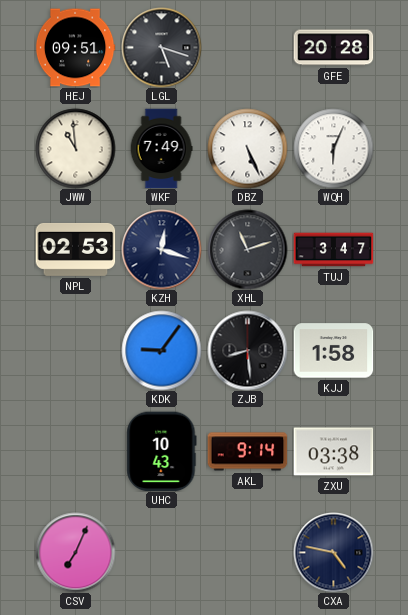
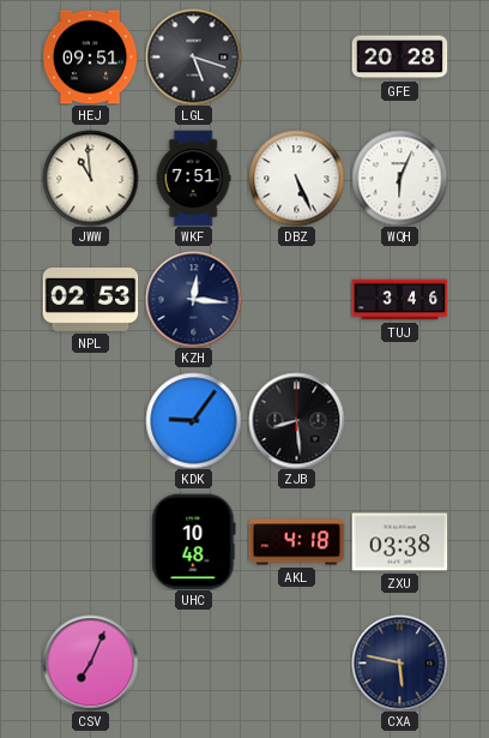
WKF: 7:49 -> 7:51 (193, 178)
KZH: 12:18 -> 12:16 (193, 299)
XHL: 11:12 -> none (247, 249)
TUJ: 3:47 -> 3:46 (399, 300)
KJJ: 1:58 -> none (333, 351)
UHC: 10:43 -> 10:48 (194, 541)
AKL: 9:14 -> 4:18 (296, 542)
CXA: 4:47 -> 5:47 (399, 662)
